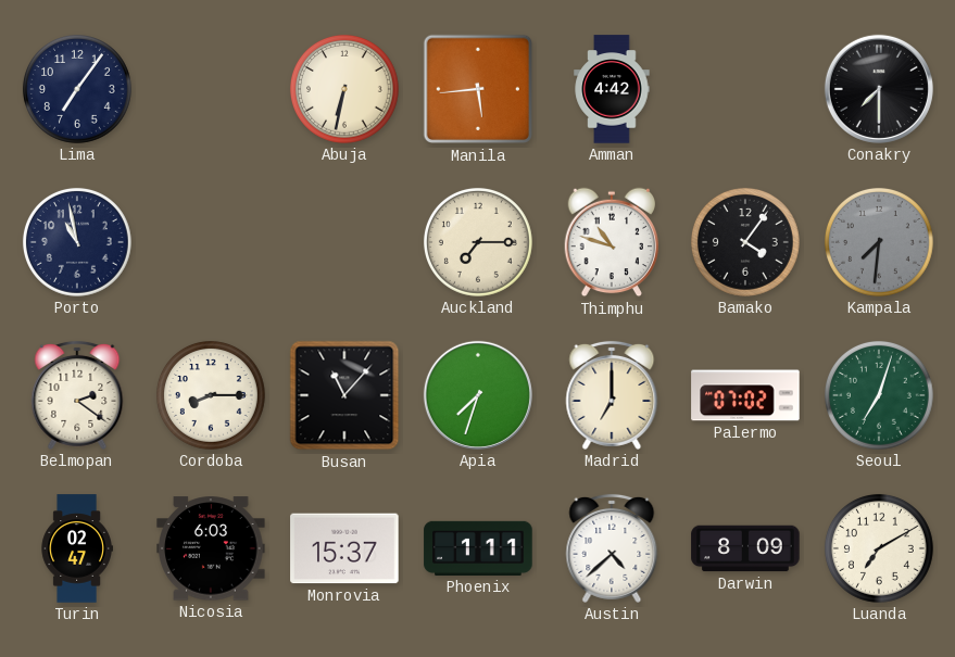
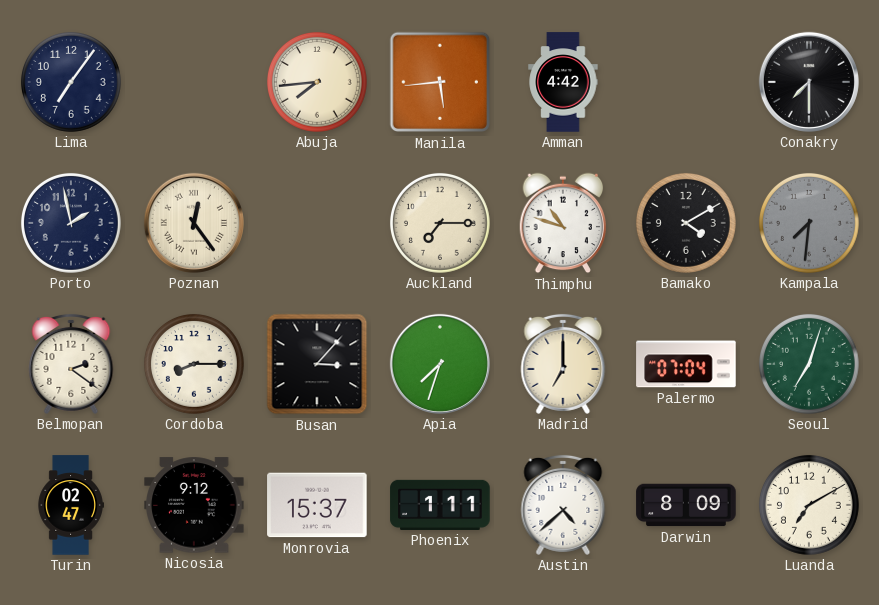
Abuja: 6:32 -> 7:44 (317, 82)
Porto: 10:58 -> 1:58 (71, 223)
Poznan: none -> 12:24 (194, 223)
Bamako: 4:06 -> 4:10 (686, 223)
Busan: 11:07 -> 3:07 (317, 364)
Palermo: 07:02 -> 07:04 (686, 364)
Nicosia: 6:03 -> 9:12 (194, 505)
